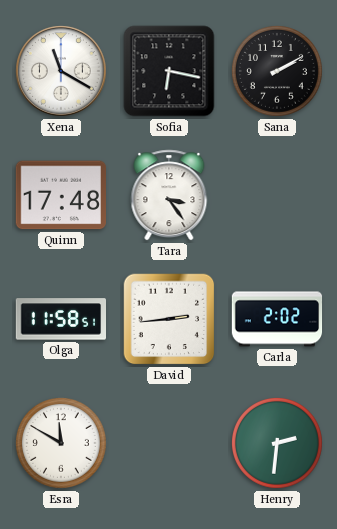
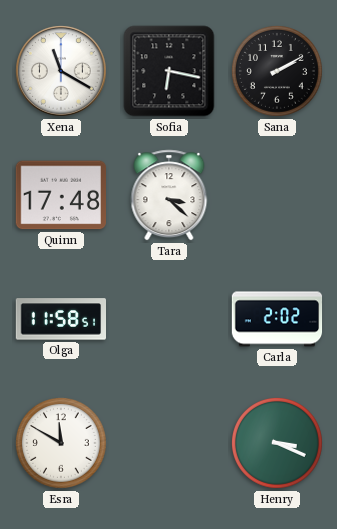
Tara: 3:24 -> 3:22 (169, 195)
David: 2:44 -> none (169, 319)
Henry: 2:31 -> 3:19 (277, 443)
